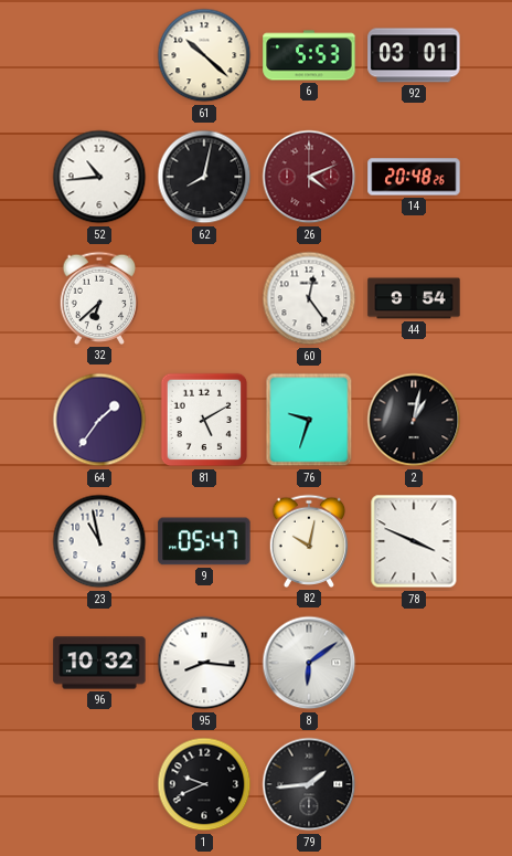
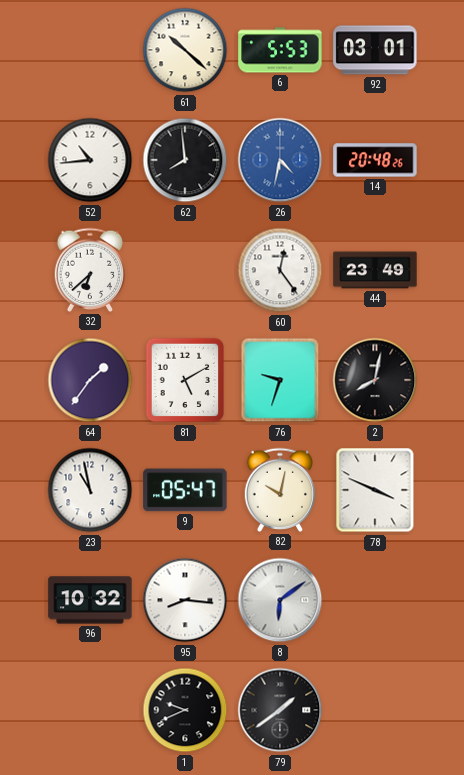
62: 8:02 -> 7:59 (185, 160)
26: 4:11 -> 4:32 (280, 160)
26 dial: burgundy -> blue (280, 160)
44: 9:54 -> 23:49 (375, 270)
2: 1:02 -> 8:02 (375, 380)
79: 1:44 -> 1:39 (280, 710)
